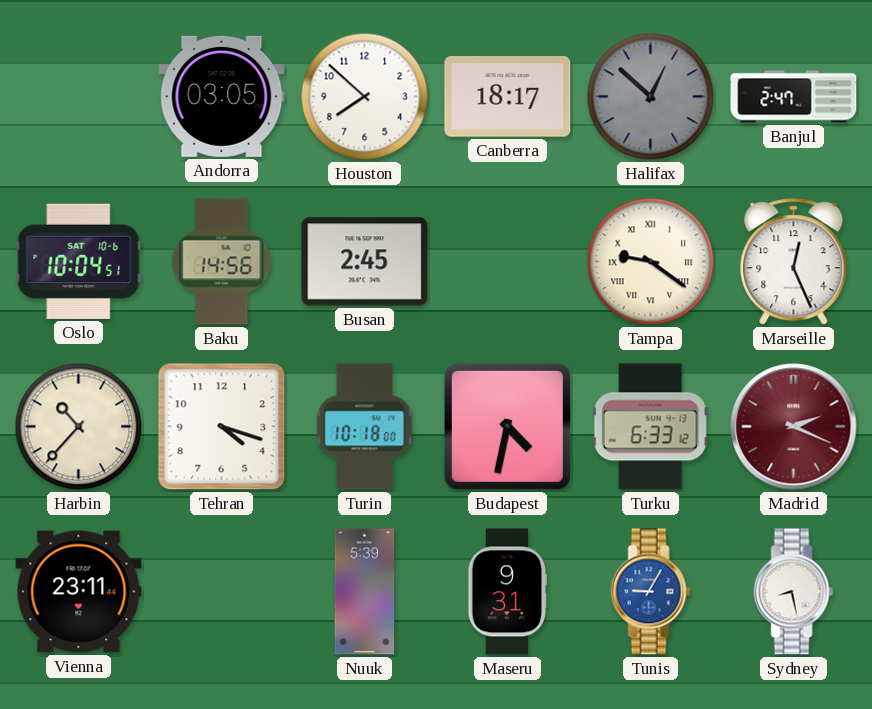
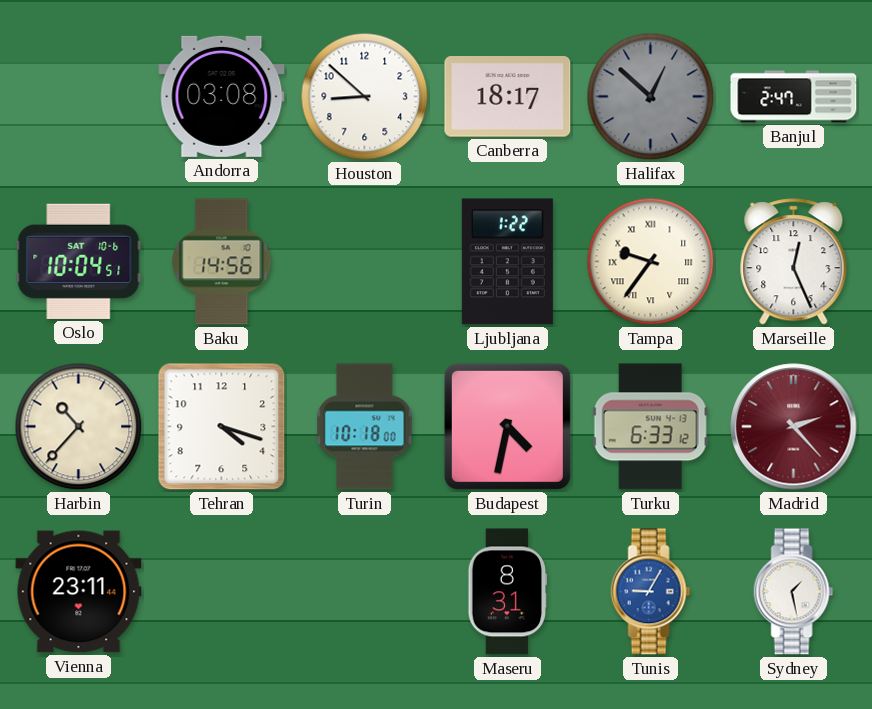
Andorra: 03:05 -> 03:08 (222, 96)
Houston: 7:52 -> 8:52 (365, 97)
Busan: 2:45 -> none (365, 262)
Ljubljana: none -> 1:22 (507, 262)
Tampa: 9:21 -> 9:36 (651, 262)
Madrid: 2:19 -> 2:23 (794, 427)
Nuuk: 5:39 -> none (365, 592)
Maseru: 9:31 -> 8:31 (508, 592)
Sydney: 8:28 -> 1:28 (794, 592)
